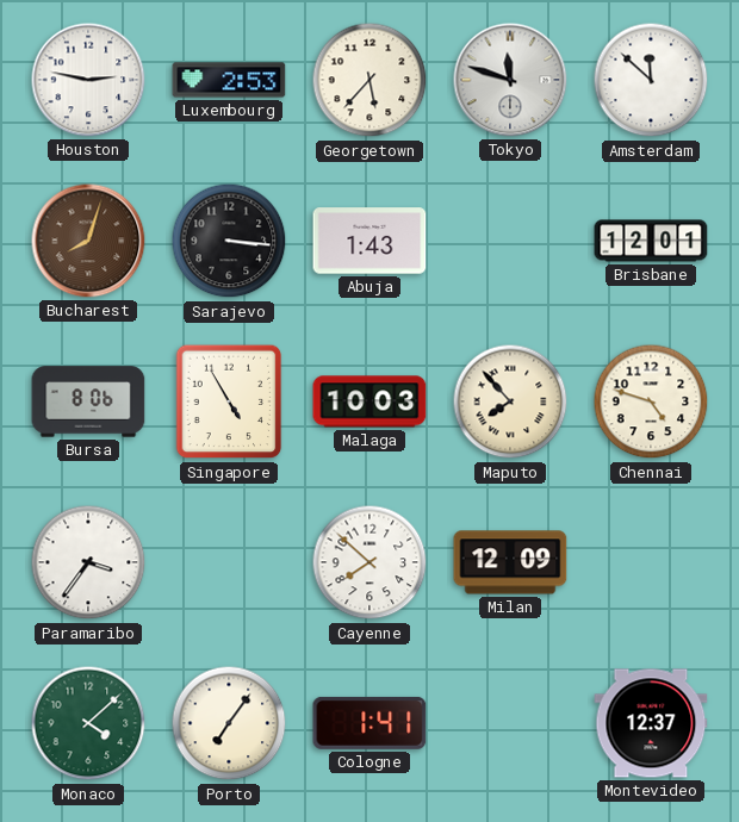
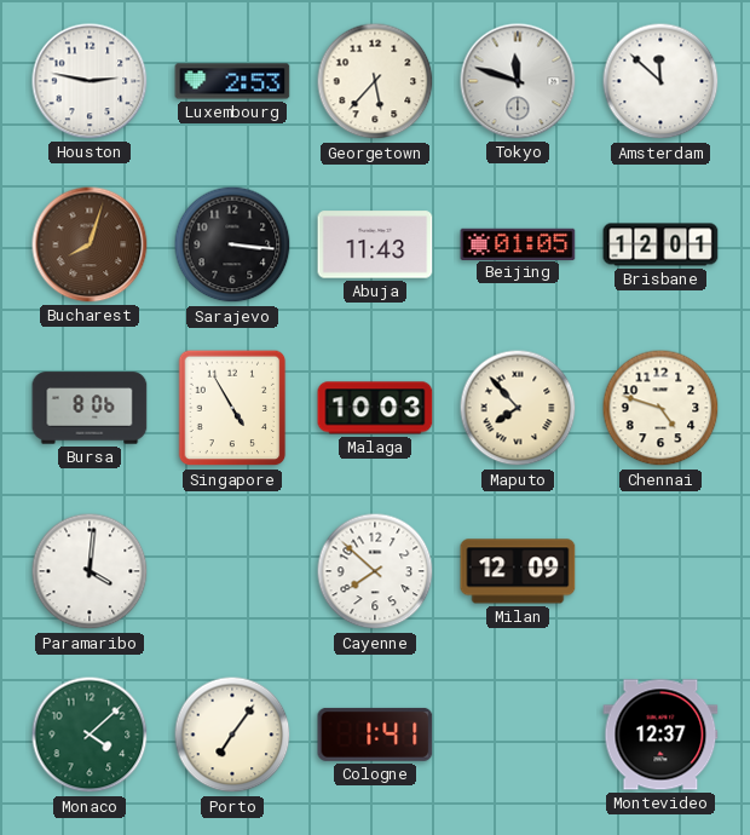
Abuja: 1:43 -> 11:43 (375, 244)
Beijing: none -> 01:05 (518, 243)
Paramaribo: 3:36 -> 4:01 (90, 571)
